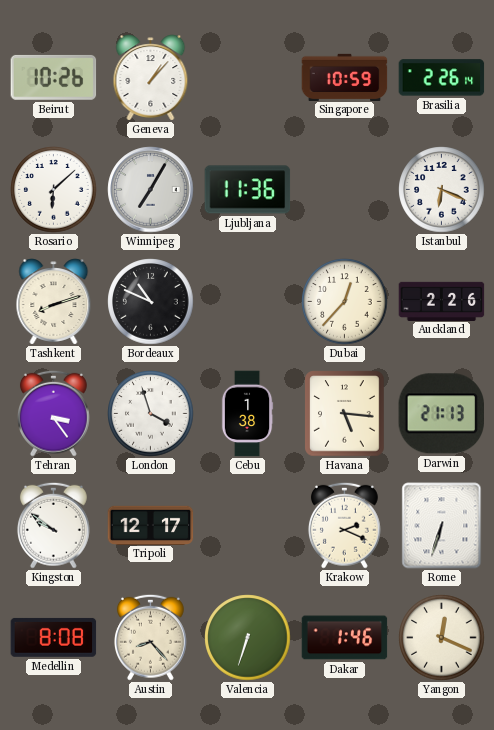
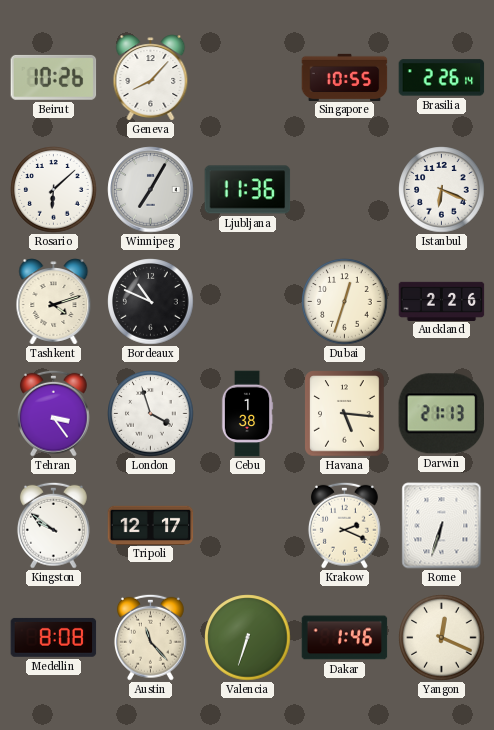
Geneva: 1:07 -> 8:07 (151, 78)
Singapore: 10:59 -> 10:55 (345, 77)
Tashkent: 8:12 -> 4:12 (54, 302)
Dubai: 12:37 -> 12:33 (345, 302)
Austin: 8:23 -> 11:23 (150, 637)
